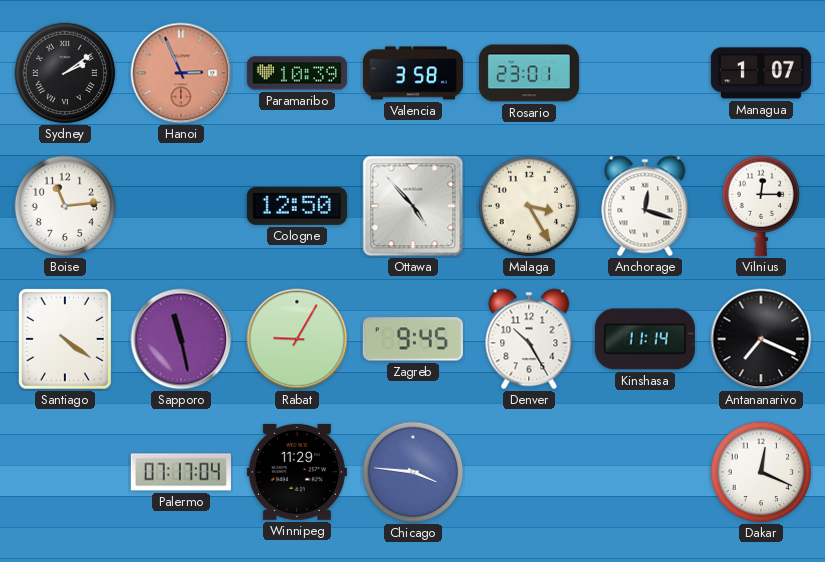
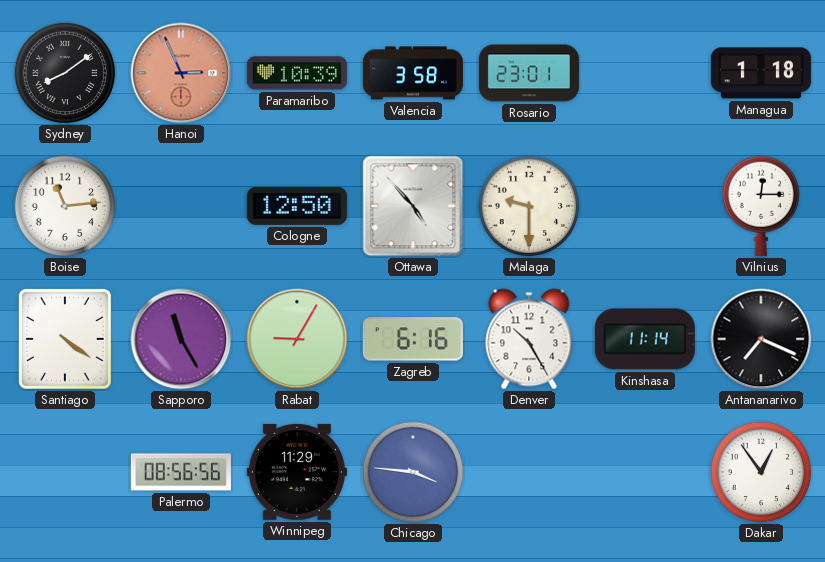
Sydney: 2:09 -> 8:09 (65, 73)
Managua: 1:07 -> 1:18 (761, 73)
Malaga: 3:25 -> 9:30 (529, 206)
Anchorage: 12:18 -> none (645, 206)
Sapporo: 11:28 -> 11:25 (181, 339)
Zagreb: 9:45 -> 6:16 (413, 339)
Palermo: 07:17 -> 08:56 (181, 472)
Dakar: 12:19 -> 12:54 (761, 472)
